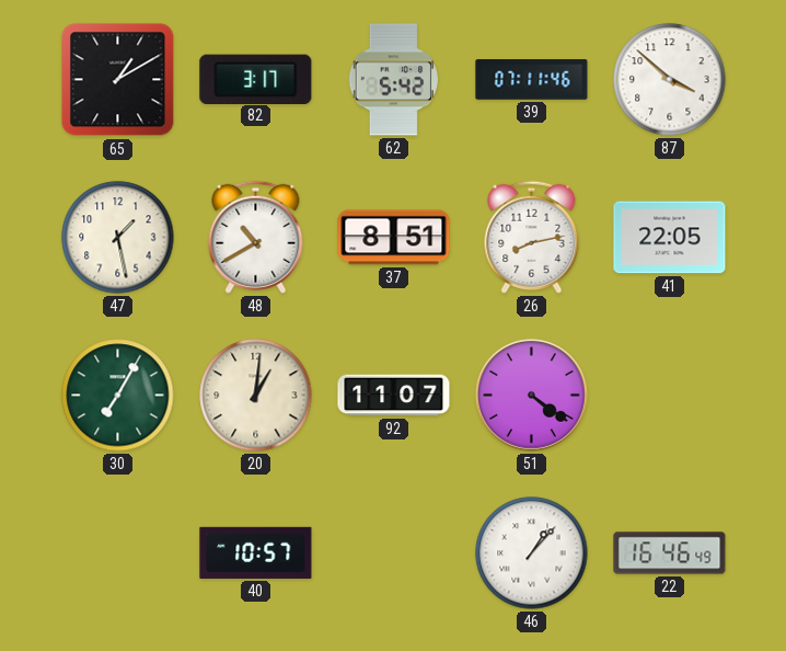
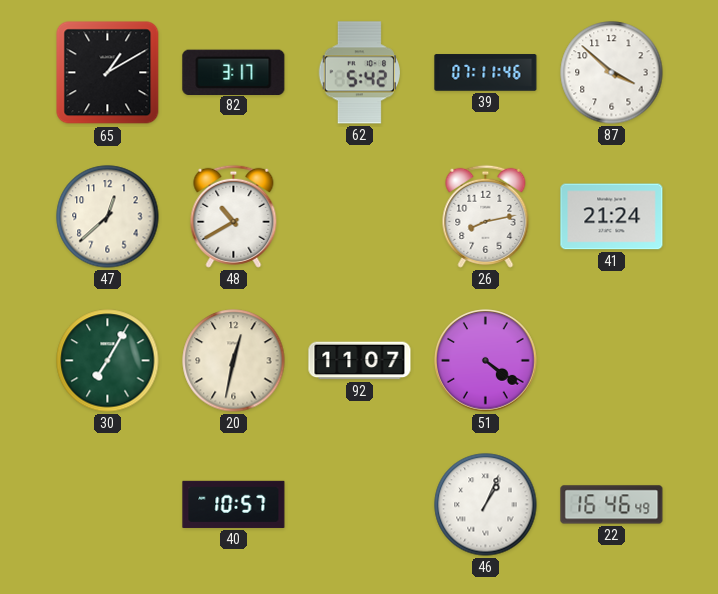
47: 1:28 -> 12:38 (108, 217)
37: 8:51 -> none (394, 238)
41: 22:05 -> 21:24 (612, 217)
20: 1:01 -> 12:32 (234, 361)
46: 1:07 -> 1:04 (486, 505)
